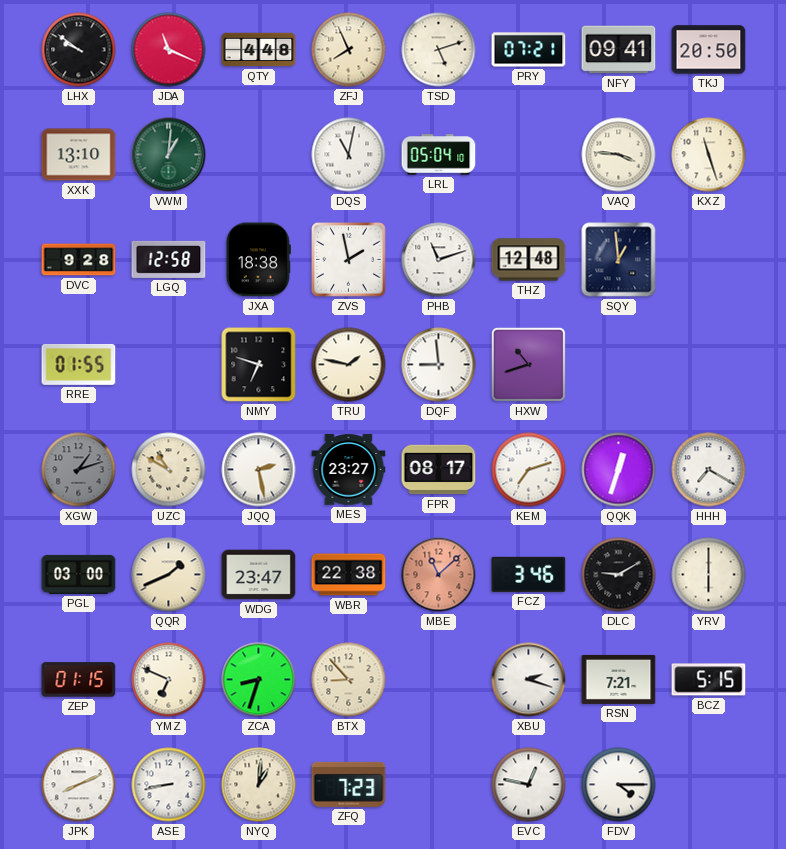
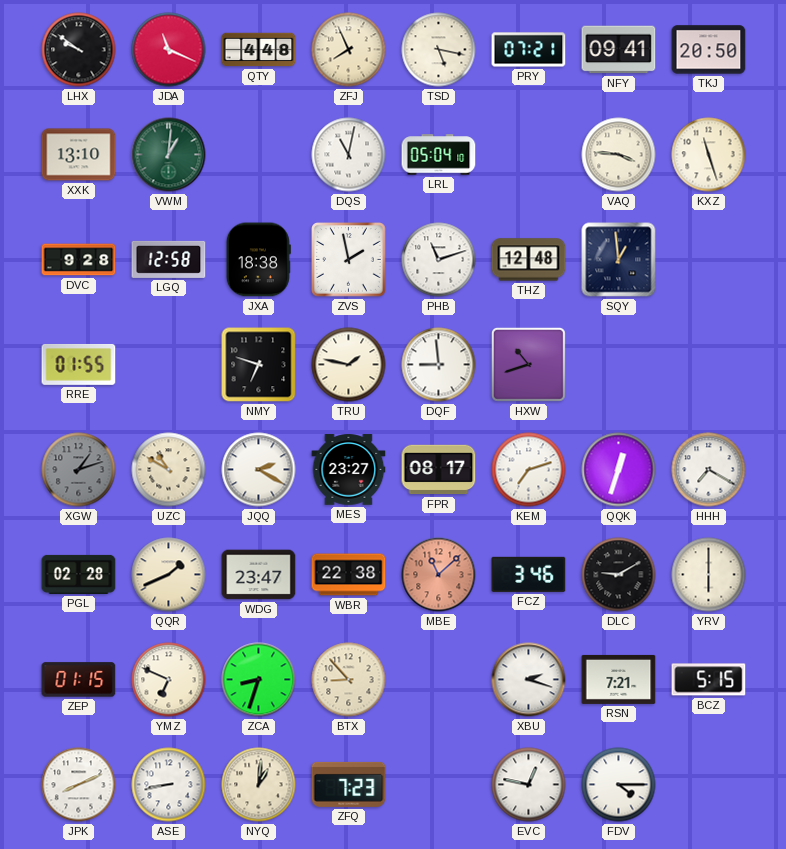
TSD: 5:12 -> 5:17 (439, 50)
JQQ: 2:28 -> 2:20 (259, 470)
PGL: 03:00 -> 02:28 (79, 574)
